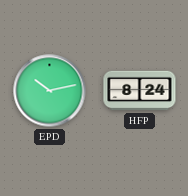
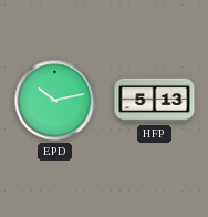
HFP: 8:24 -> 5:13 (155, 101)
